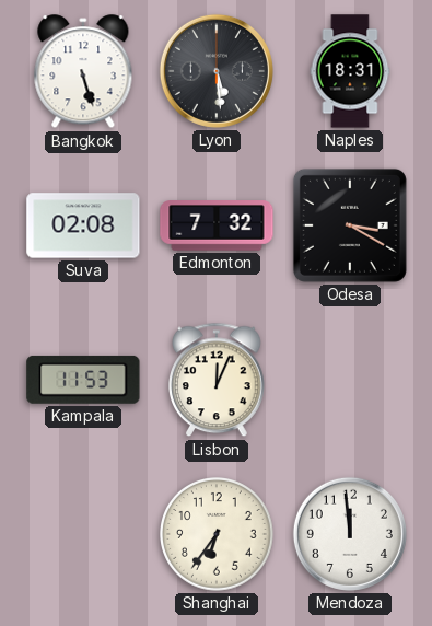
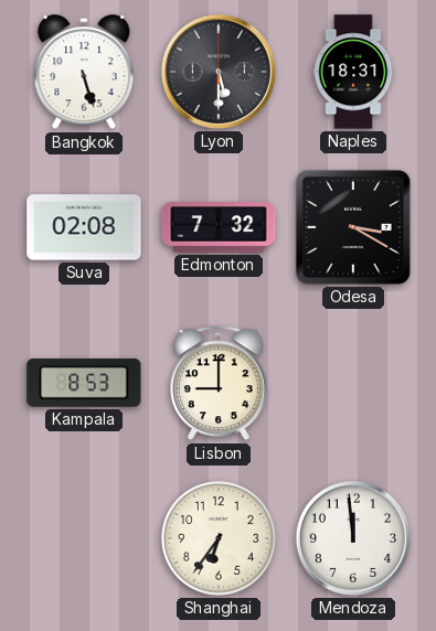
Lyon: 5:29 -> 5:30 (219, 72)
Kampala: 11:53 -> 8:53 (84, 383)
Lisbon: 12:04 -> 9:00 (220, 383)
